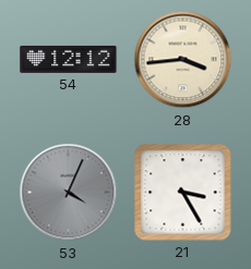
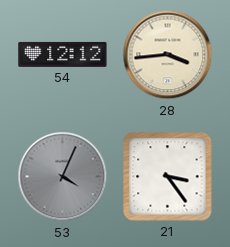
21: 3:25 -> 3:24 (168, 177)
